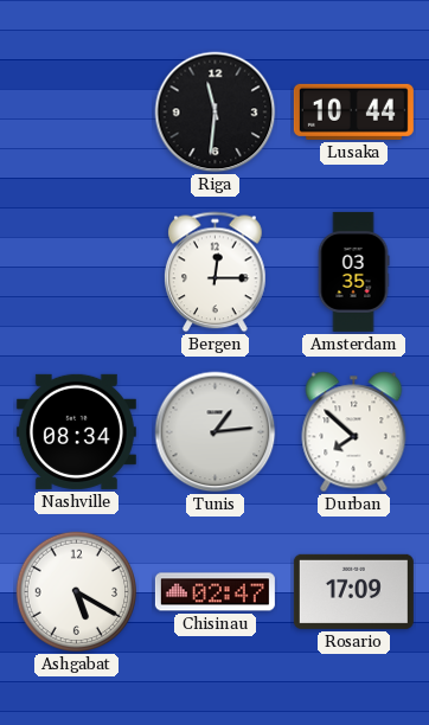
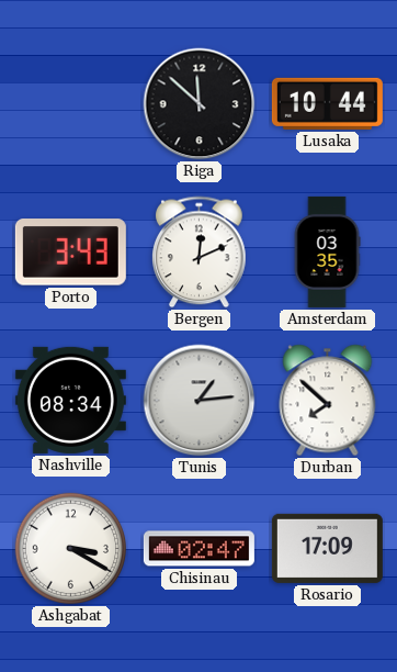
Riga: 11:31 -> 11:52 (200, 104)
Porto: none -> 3:43 (70, 253)
Bergen: 12:15 -> 12:11 (200, 253)
Ashgabat: 5:20 -> 3:20 (71, 549)
